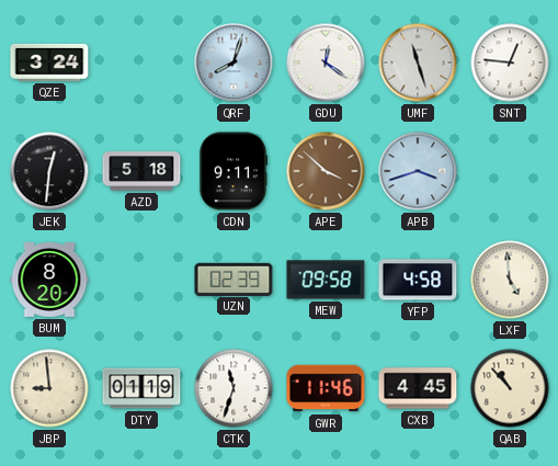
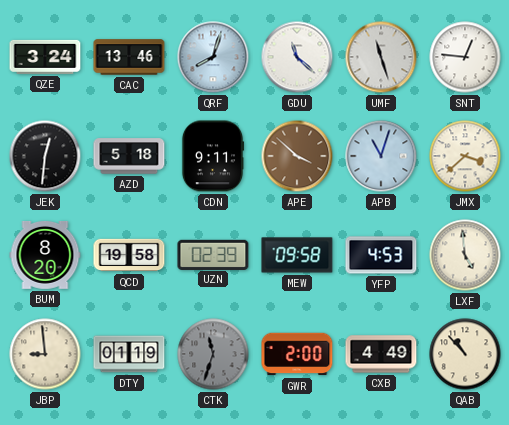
CAC: none -> 13:46 (129, 57)
GDU: 12:21 -> 11:22 (297, 57)
APB: 3:42 -> 11:03 (381, 156)
JMX: none -> 3:38 (465, 156)
QCD: none -> 19:58 (129, 255)
YFP: 4:58 -> 4:53 (381, 255)
CTK dial: white -> grey (213, 354)
GWR: 11:46 -> 2:00 (297, 354)
CXB: 4:45 -> 4:49 (381, 354)
